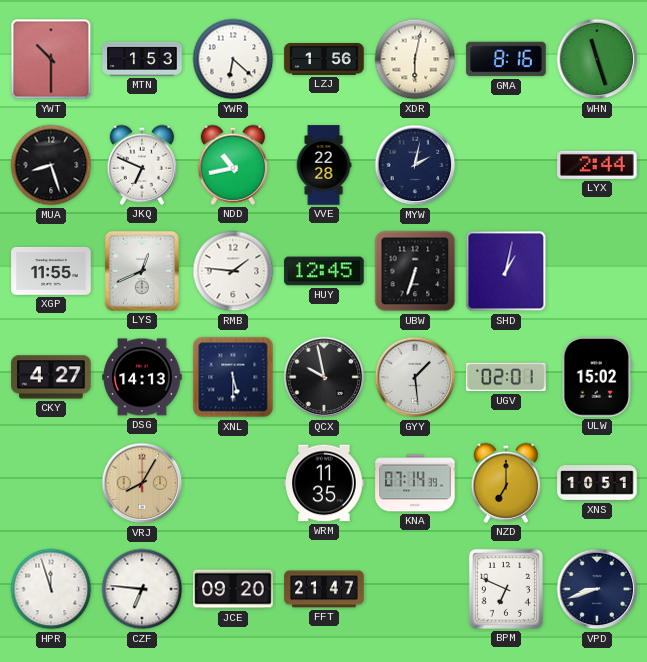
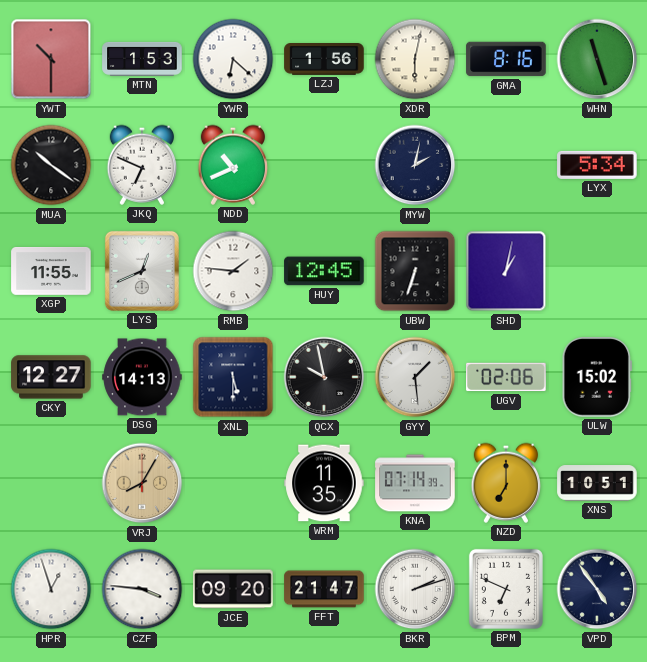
MUA: 8:27 -> 10:21 (51, 165)
NDD: 10:43 -> 10:41 (232, 165)
VVE: 22:28 -> none (324, 165)
LYX: 2:44 -> 5:34 (597, 165)
CKY: 4:27 -> 12:27 (51, 377)
UGV: 02:01 -> 02:06 (506, 377)
HPR: 11:57 -> 12:57 (51, 589)
CZF: 6:46 -> 3:46 (142, 589)
BKR: none -> 2:12 (415, 589)
VPD: 8:42 -> 4:54 (597, 589)
